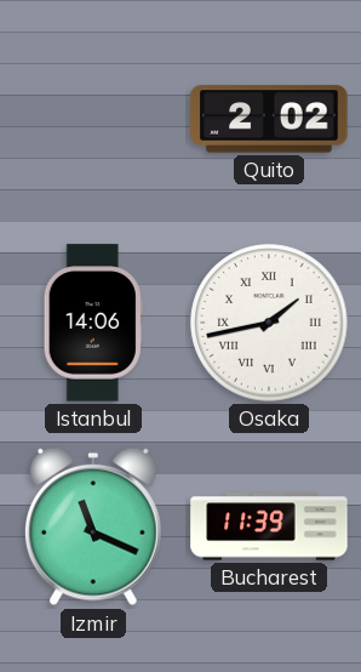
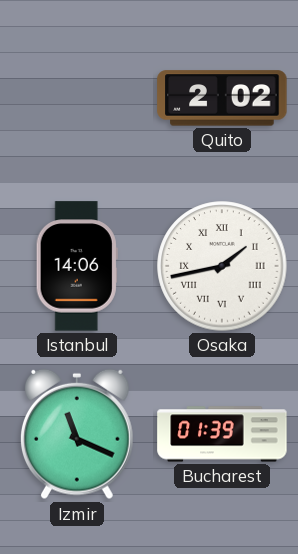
Bucharest: 11:39 -> 01:39 (222, 434)
